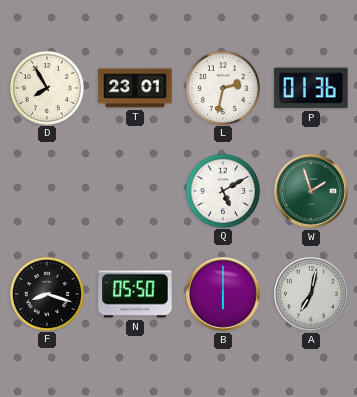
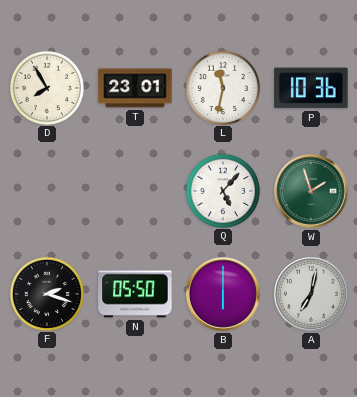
L: 2:32 -> 11:32 (222, 87)
P: 01:36 -> 10:36 (311, 88)
Q: 5:10 -> 5:07 (222, 190)
F: 8:18 -> 2:18 (46, 293)
